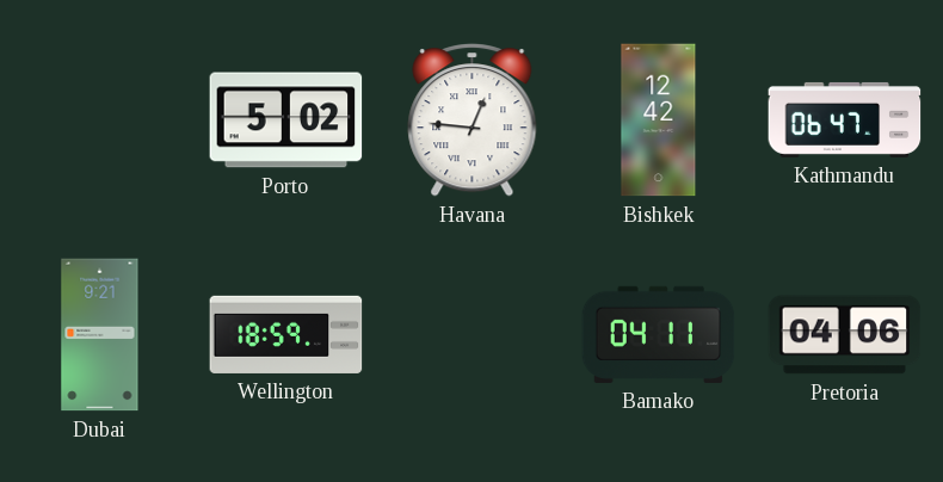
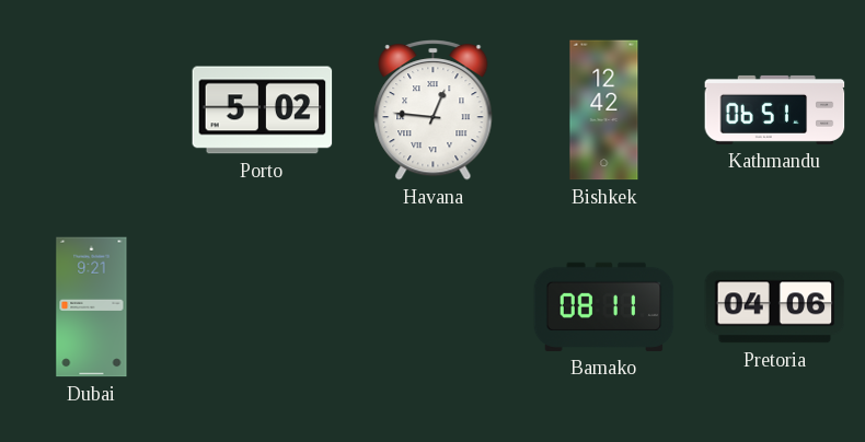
Kathmandu: 06:47 -> 06:51 (775, 109)
Wellington: 18:59 -> none (286, 334)
Bamako: 04:11 -> 08:11 (604, 306)
